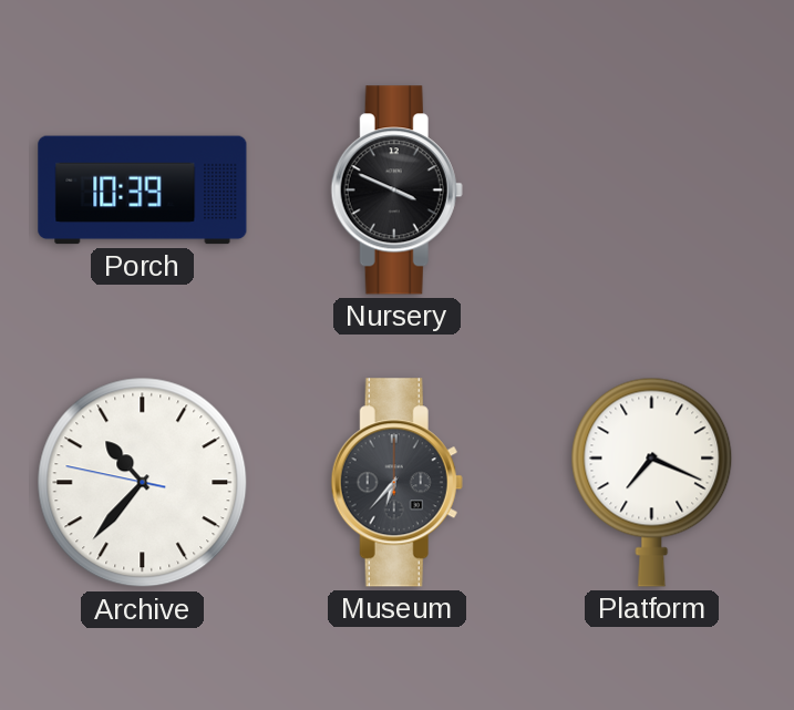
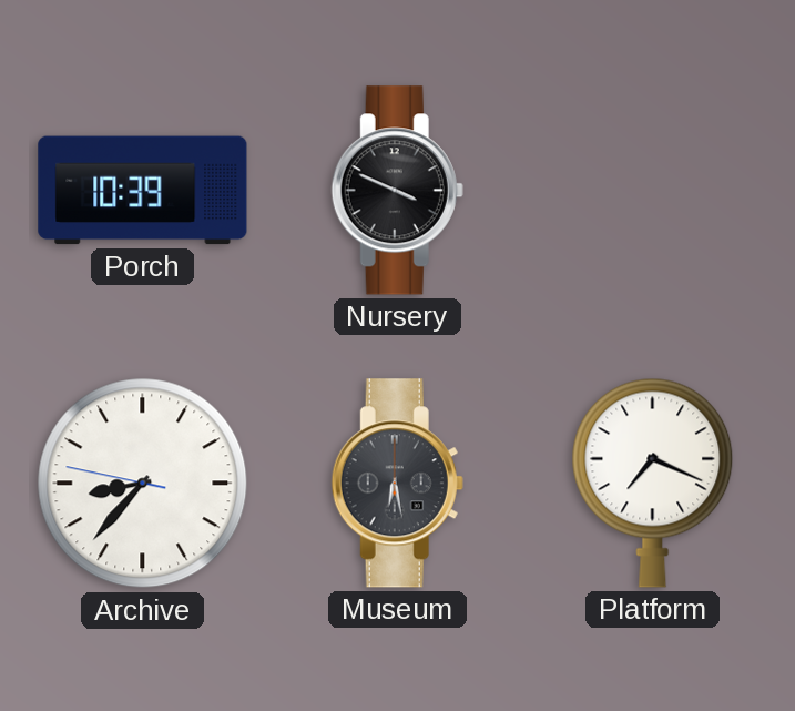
Archive: 10:36 -> 8:36 (143, 484)
Museum: 6:37 -> 6:28 (397, 484)
